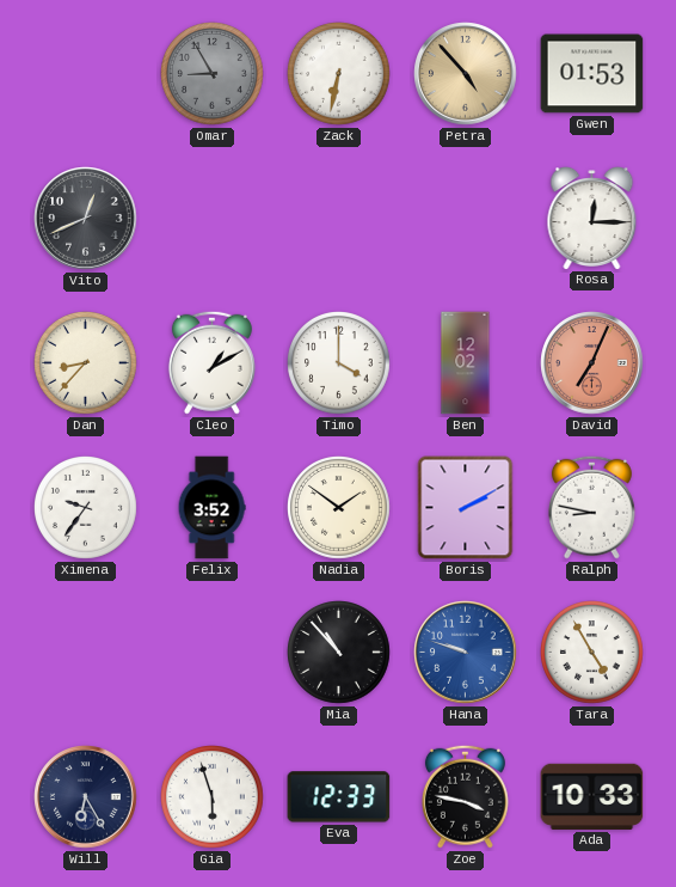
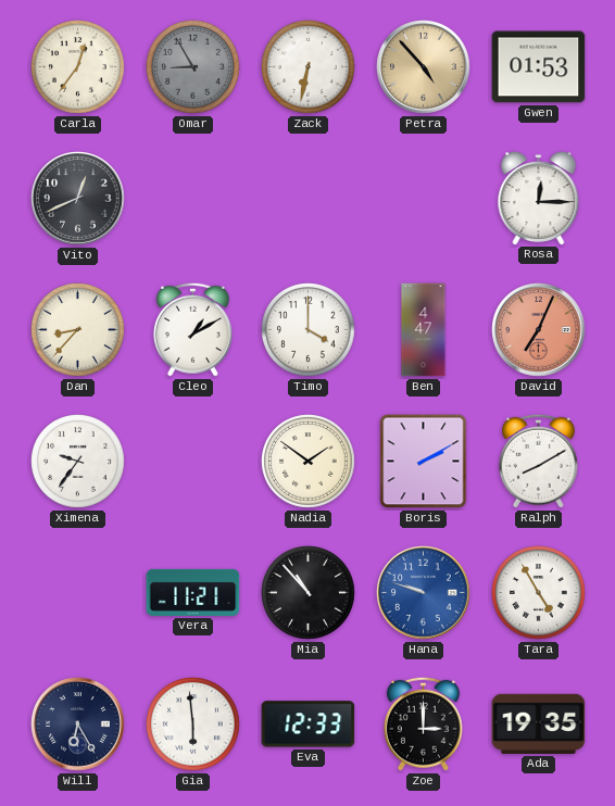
Carla: none -> 12:36 (78, 67)
Ben: 12:02 -> 4:47 (424, 330)
Felix: 3:52 -> none (211, 508)
Ralph: 8:47 -> 8:10 (538, 461)
Vera: none -> 11:21 (193, 592)
Gia: 5:57 -> 5:59 (193, 725)
Zoe: 3:47 -> 3:00 (423, 723)
Ada: 10:33 -> 19:35 (539, 723)
